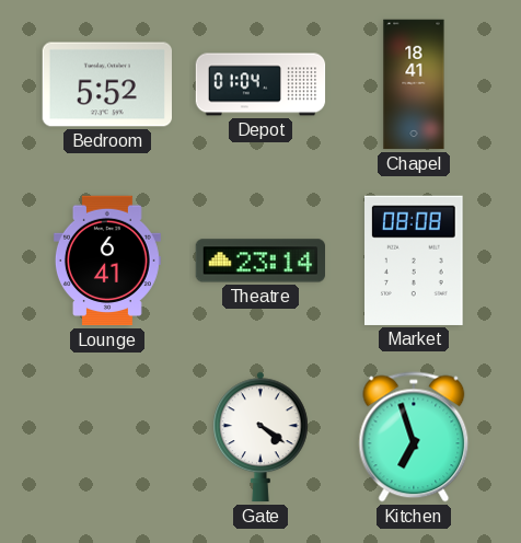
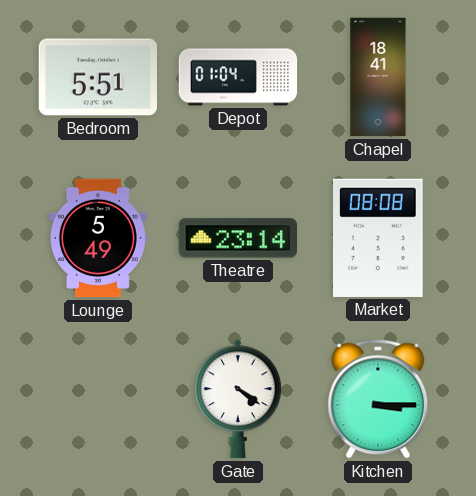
Bedroom: 5:52 -> 5:51 (97, 77)
Lounge: 6:41 -> 5:49 (98, 238)
Kitchen: 6:57 -> 3:15 (378, 399)
